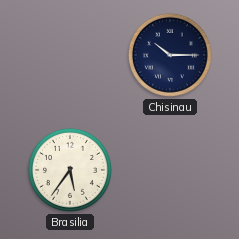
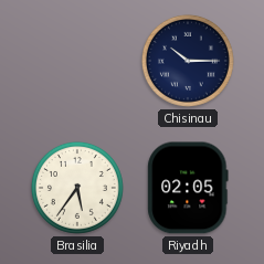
Riyadh: none -> 02:05 (188, 188)
